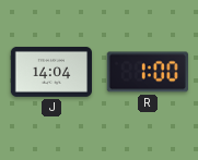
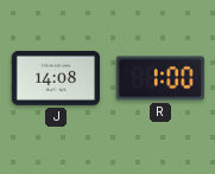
J: 14:04 -> 14:08 (55, 78)
